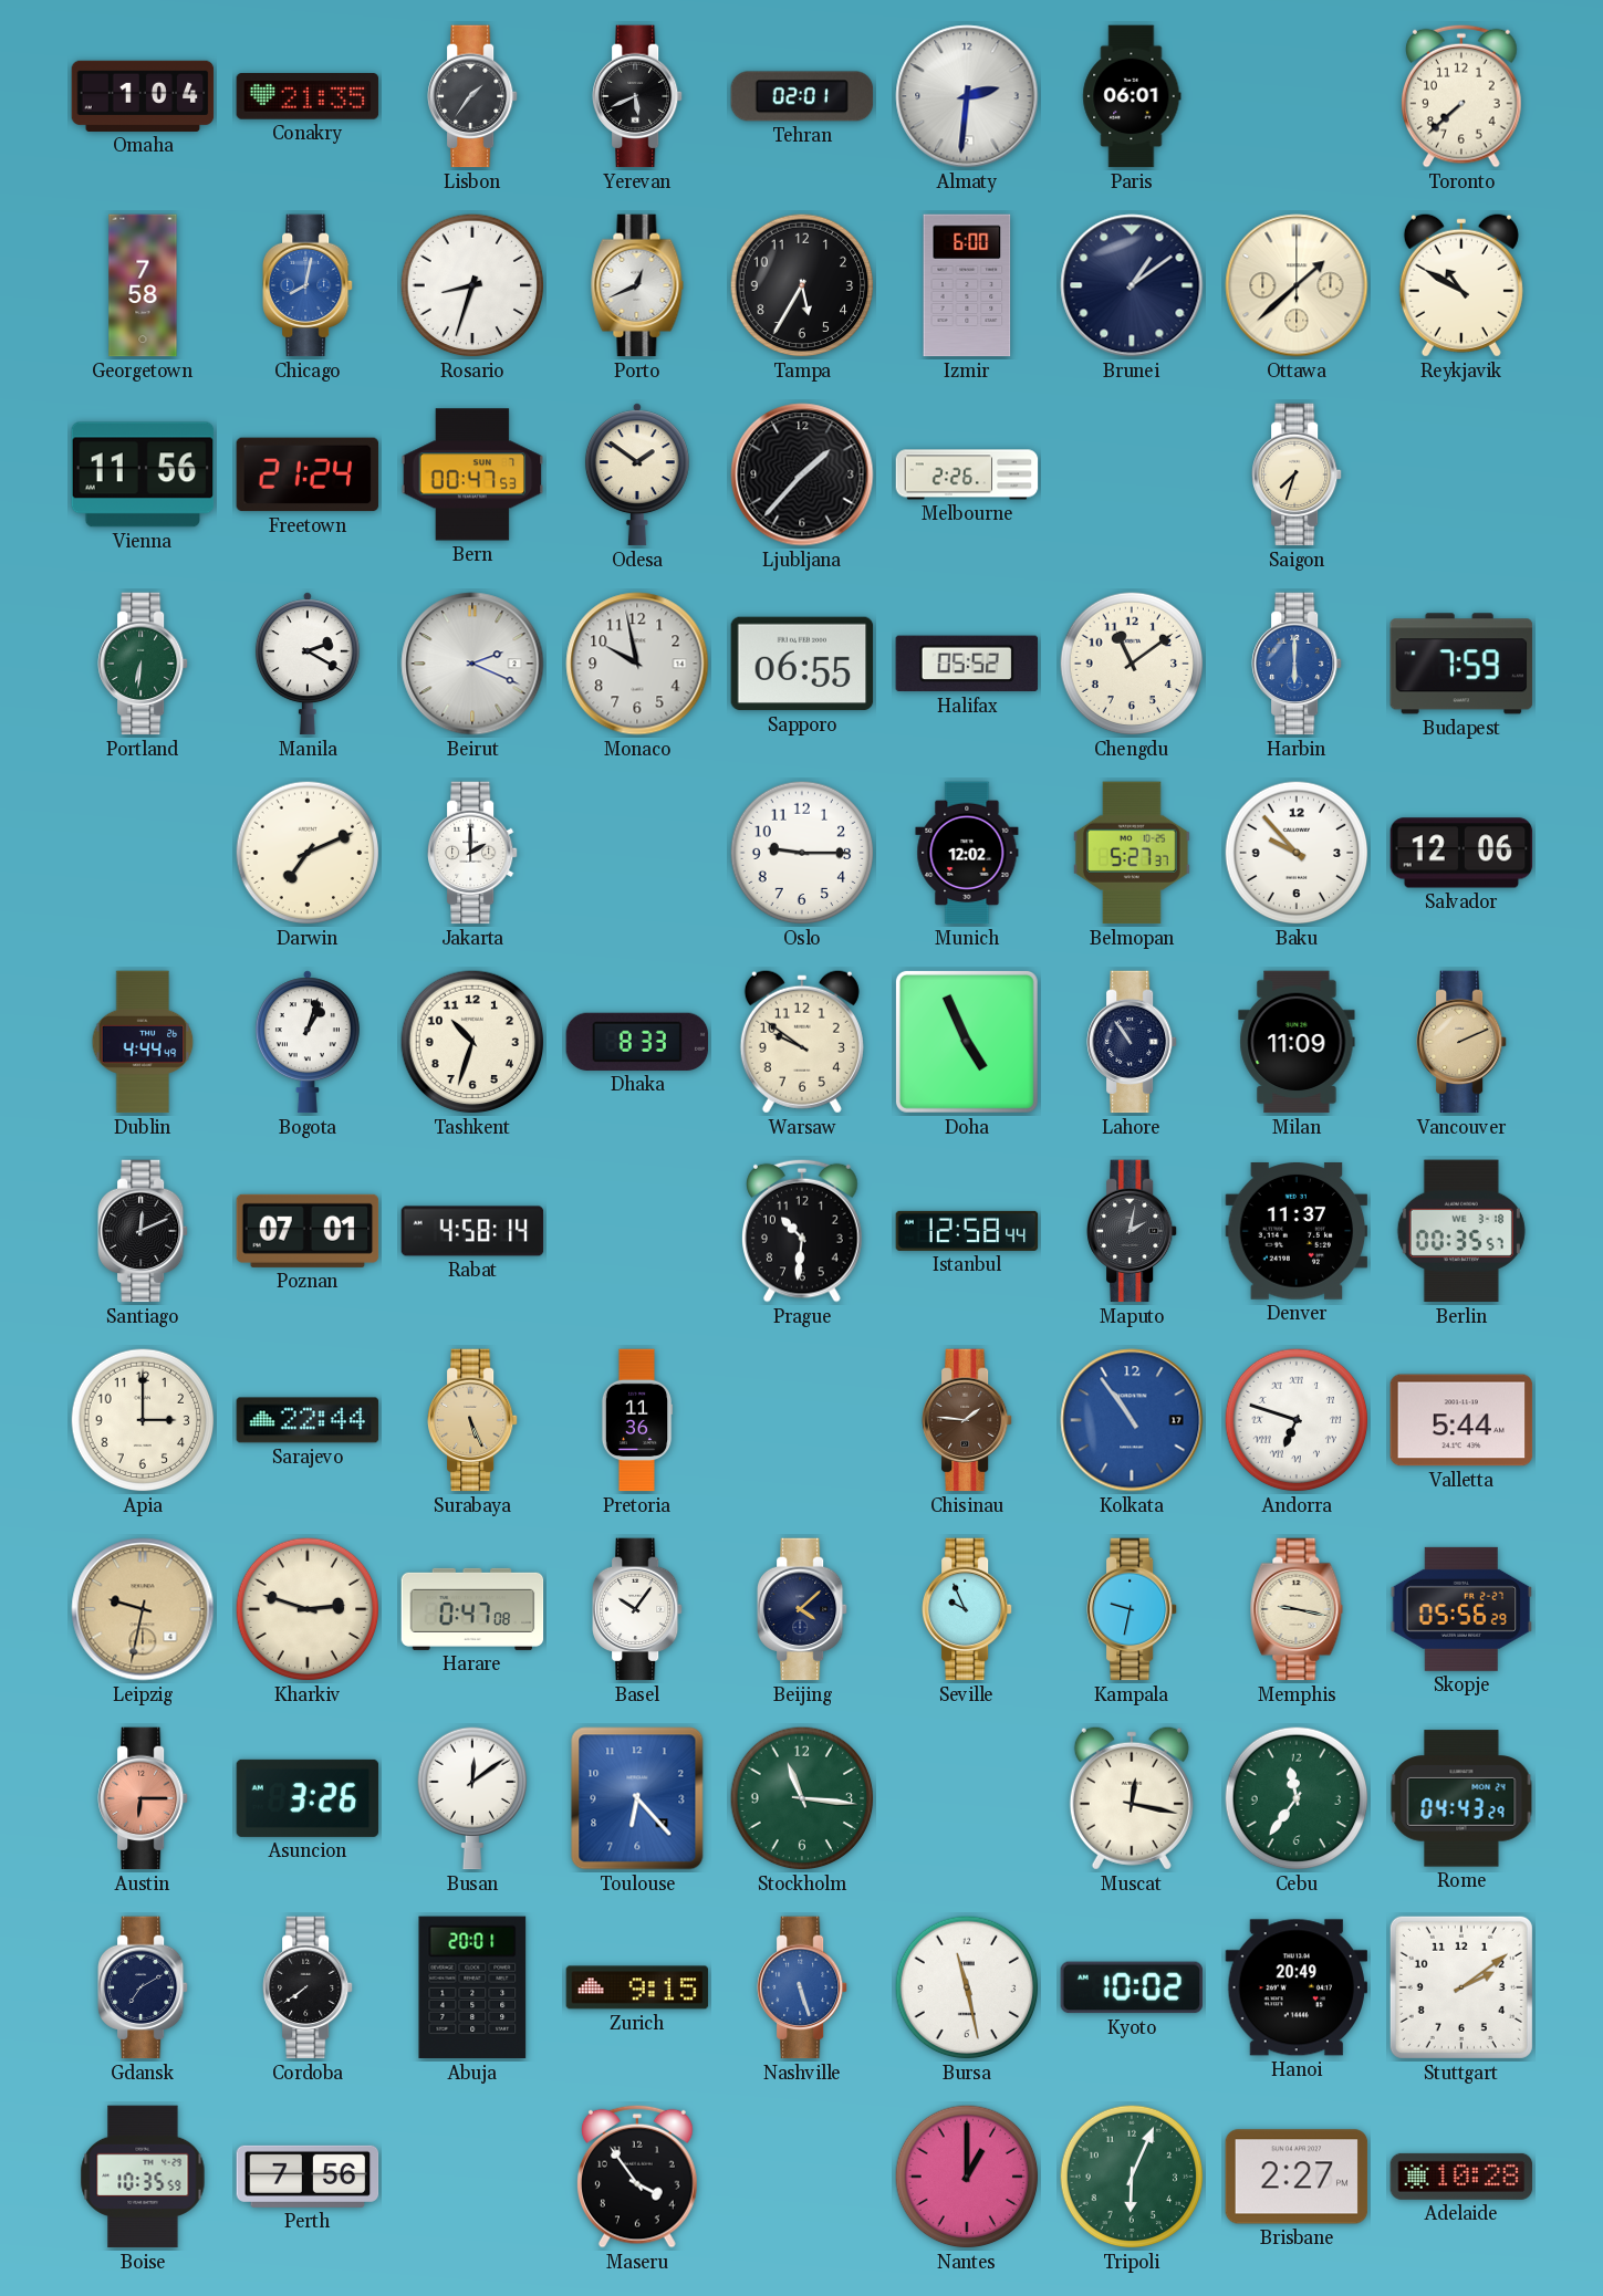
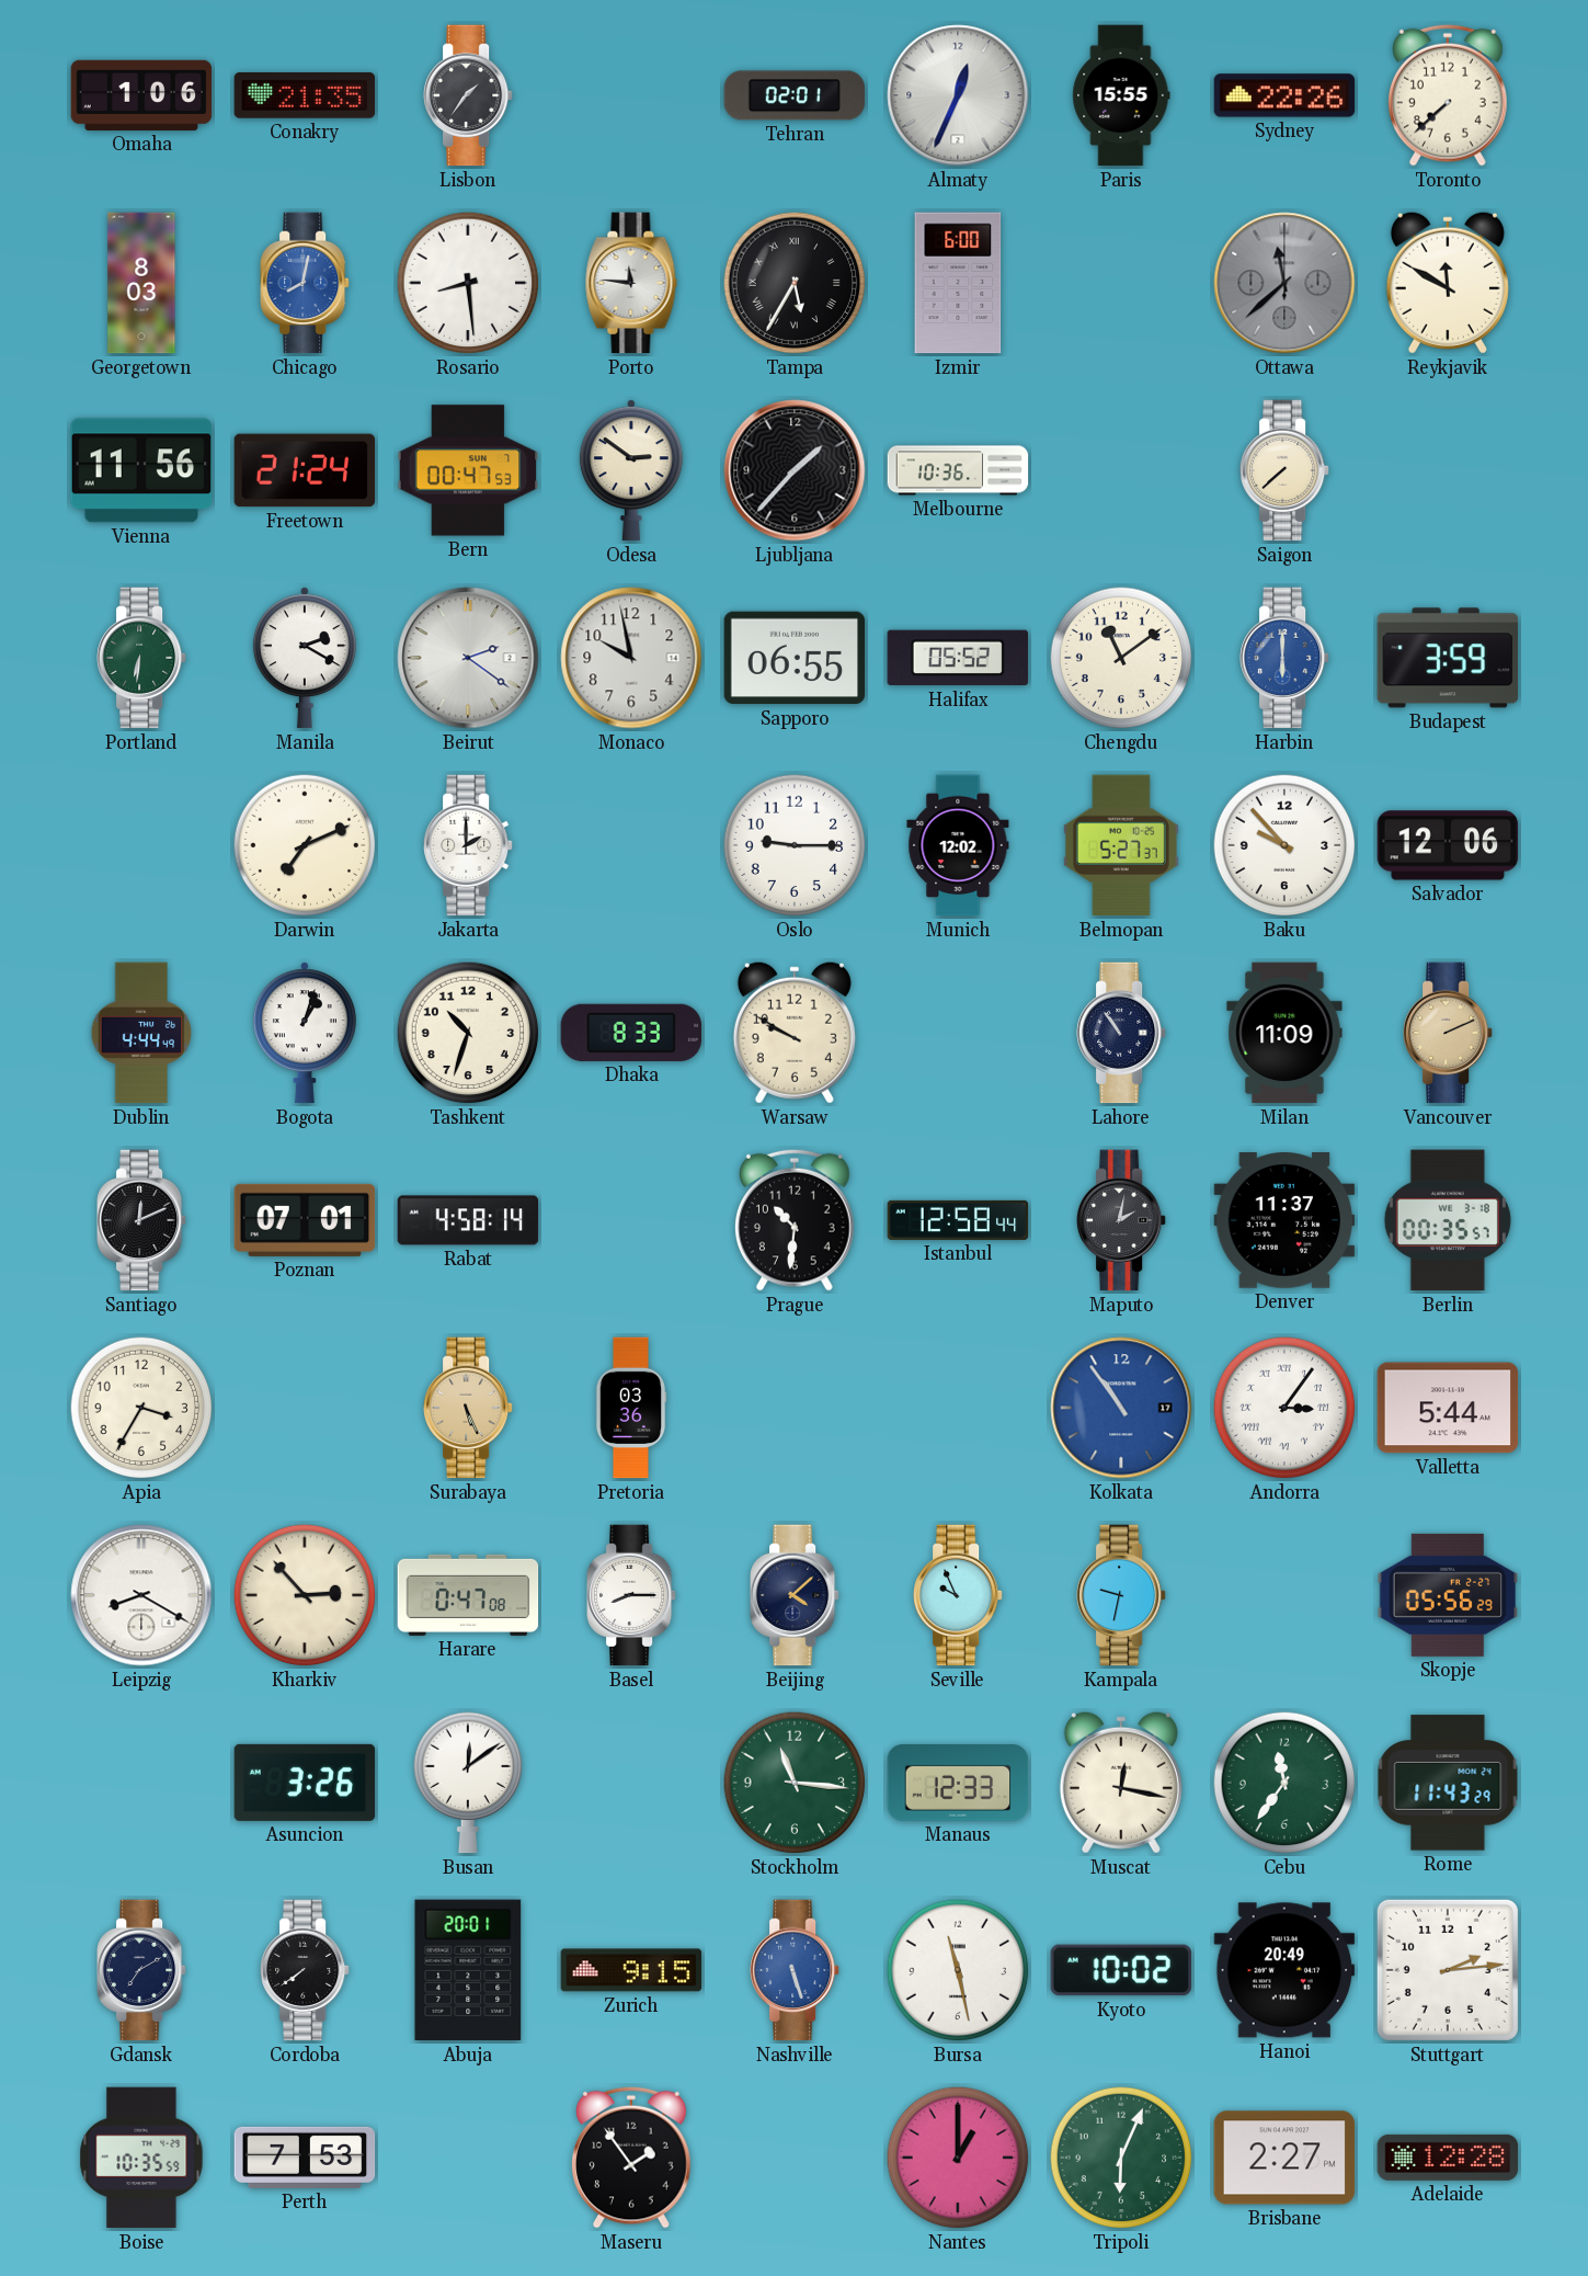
Omaha: 1:04 -> 1:06 (141, 95)
Yerevan: 5:41 -> none (638, 96)
Almaty: 2:31 -> 12:34 (958, 95)
Paris: 06:01 -> 15:55 (1121, 95)
Sydney: none -> 22:26 (1284, 95)
Georgetown: 7:58 -> 8:03 (141, 283)
Rosario: 8:33 -> 8:29 (468, 283)
Porto: 12:41 -> 11:46 (631, 283)
Tampa numerals: Arabic -> Roman (795, 283)
Brunei: 1:09 -> none (1132, 285)
Ottawa: 1:38 -> 11:38 (1284, 283)
Ottawa dial: cream -> grey (1284, 283)
Reykjavik: 10:50 -> 11:50 (1448, 283)
Odesa: 1:51 -> 2:51 (631, 470)
Melbourne: 2:26 -> 10:36 (958, 470)
Saigon: 7:33 -> 7:38 (1286, 470)
Beirut: 2:19 -> 2:21 (468, 658)
Budapest: 7:59 -> 3:59 (1448, 658)
Warsaw: 9:51 -> 9:50 (795, 1033)
Doha: 4:56 -> none (967, 1042)
Apia: 3:00 -> 3:35 (141, 1408)
Sarajevo: 22:44 -> none (308, 1420)
Pretoria: 11:36 -> 03:36 (631, 1408)
Chisinau: 1:46 -> none (968, 1420)
Andorra: 6:48 -> 3:06 (1284, 1408)
Leipzig: 9:32 -> 8:20 (141, 1595)
Leipzig dial: champagne -> white (141, 1595)
Kharkiv: 2:48 -> 2:53 (305, 1595)
Basel: 10:06 -> 8:15 (632, 1595)
Memphis: 9:17 -> none (1297, 1609)
Austin: 6:15 -> none (144, 1798)
Toulouse: 6:23 -> none (637, 1798)
Manaus: none -> 12:33 (958, 1784)
Rome: 04:43 -> 11:43 (1448, 1783)
Stuttgart: 2:09 -> 2:14 (1448, 1970)
Perth: 7:56 -> 7:53 (305, 2158)
Maseru: 3:54 -> 1:54 (632, 2158)
Adelaide: 10:28 -> 12:28 (1448, 2158)
